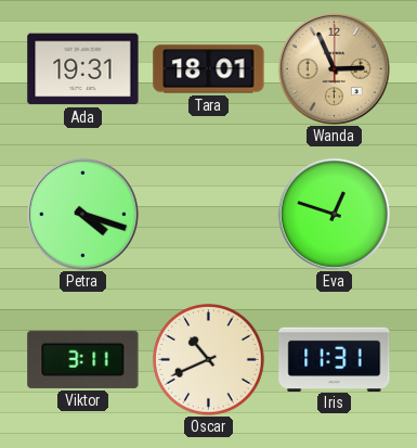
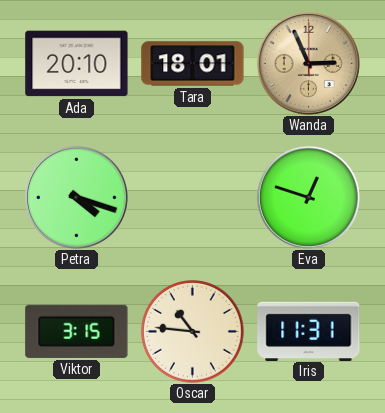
Ada: 19:31 -> 20:10 (77, 64)
Viktor: 3:11 -> 3:15 (77, 331)
Oscar: 10:41 -> 10:46 (193, 332)
